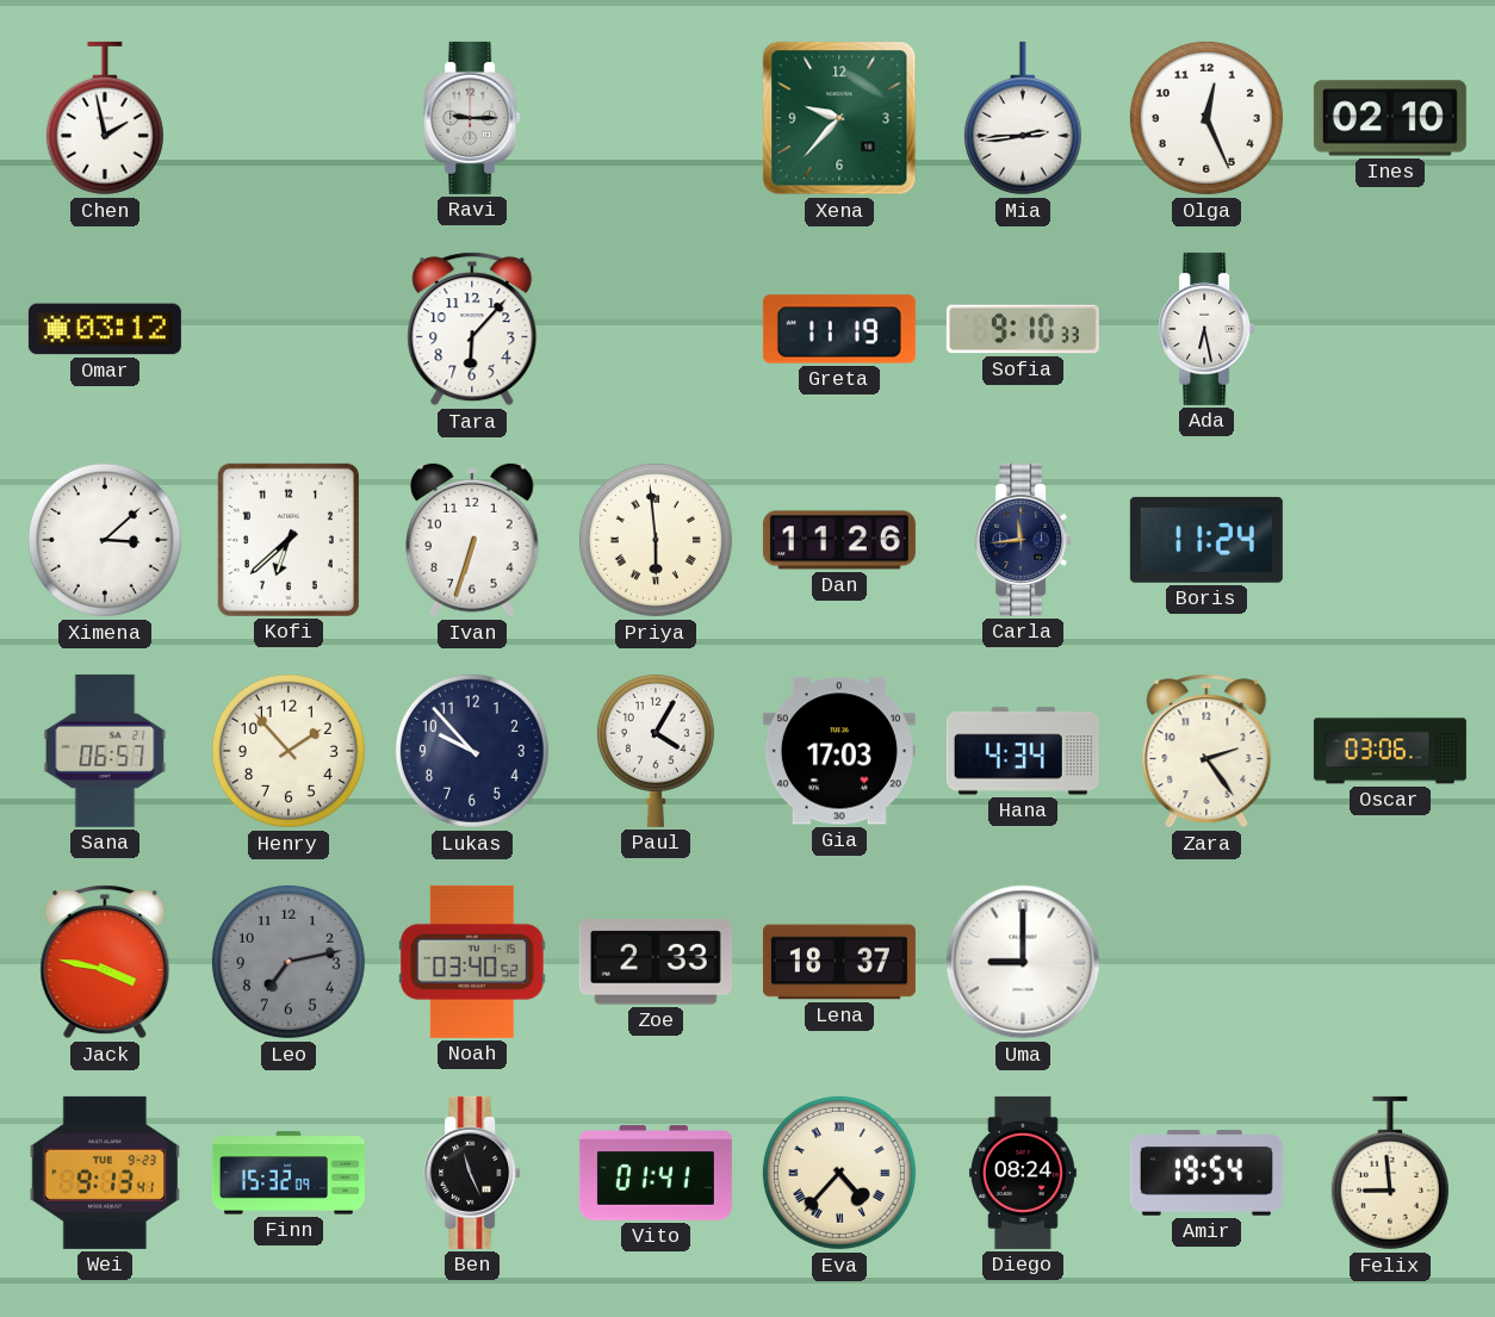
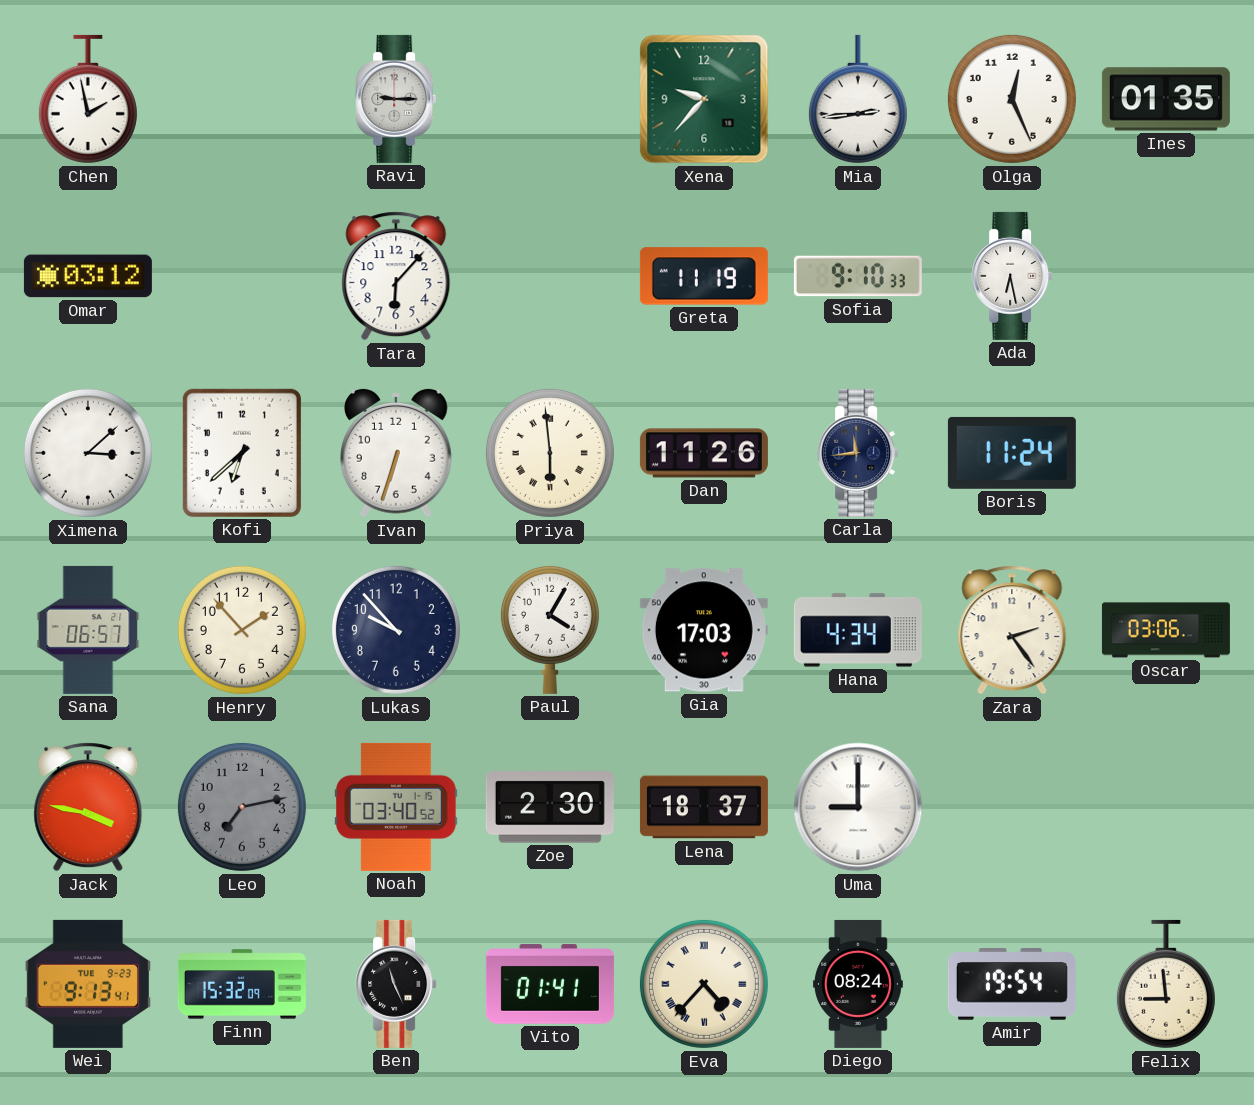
Ines: 02:10 -> 01:35 (1166, 99)
Zoe: 2:33 -> 2:30 (550, 807)
